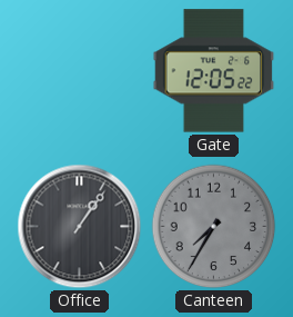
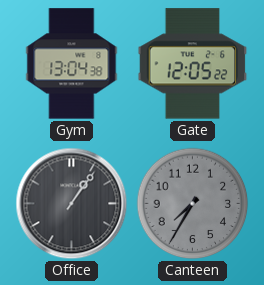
Gym: none -> 13:04 (72, 64)
